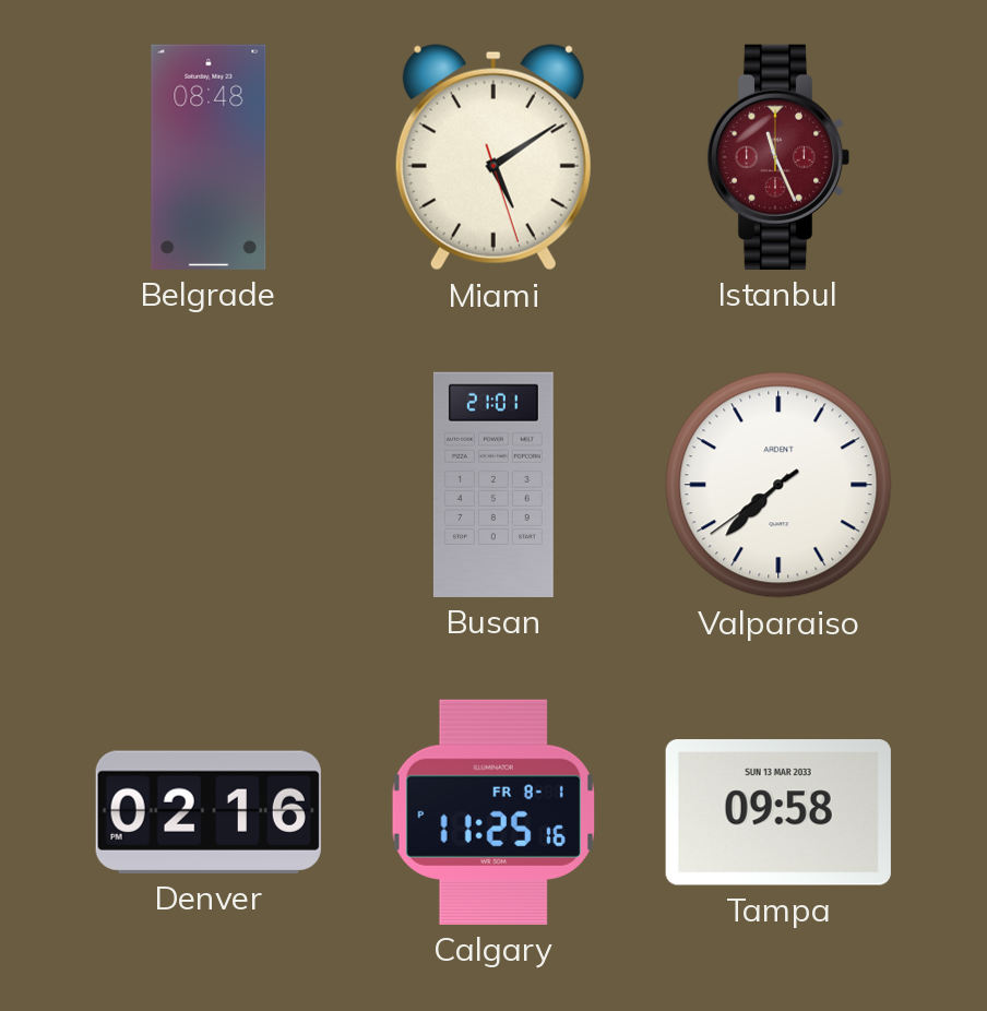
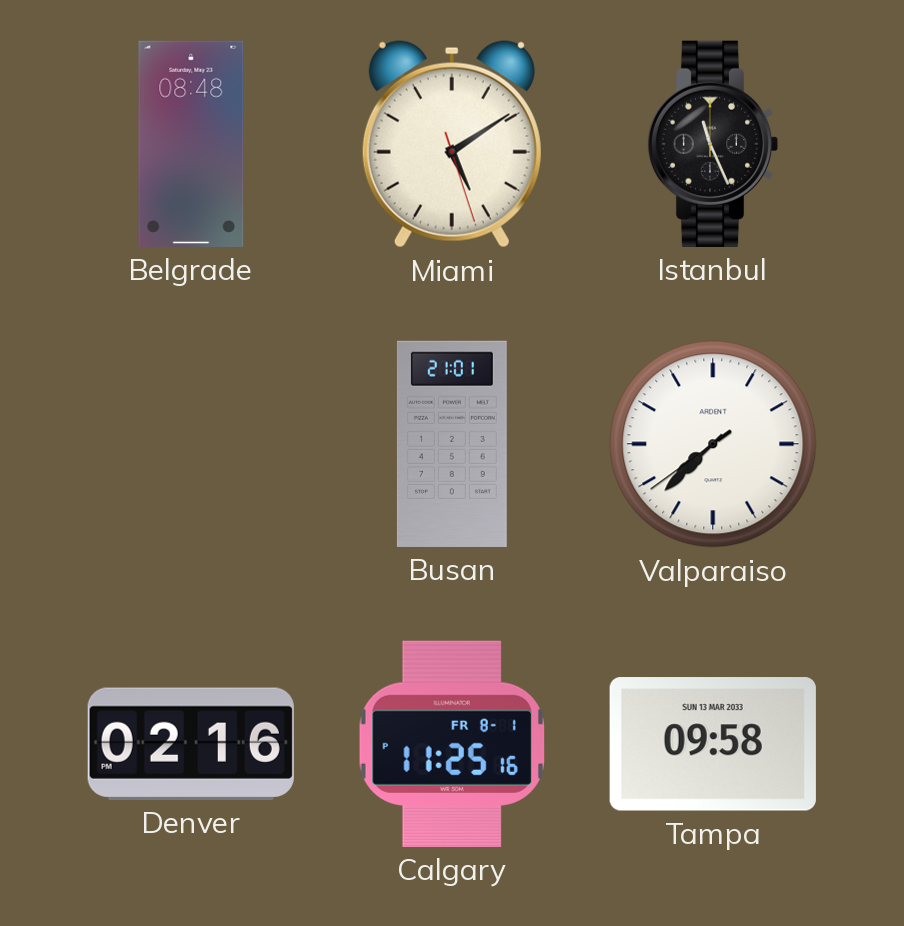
Istanbul dial: burgundy -> black (713, 144)
